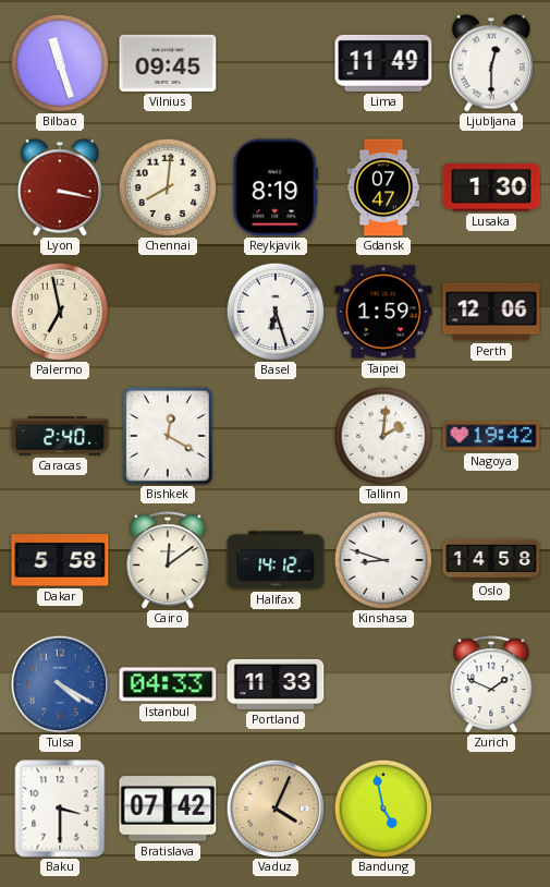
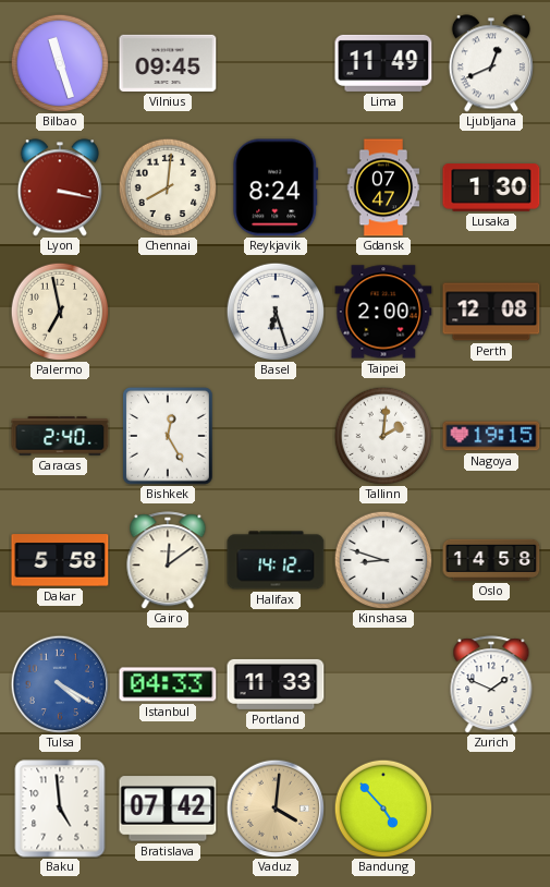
Ljubljana: 12:30 -> 12:41 (491, 63)
Reykjavik: 8:19 -> 8:24 (276, 187)
Taipei: 1:59 -> 2:00 (383, 312)
Perth: 12:06 -> 12:08 (491, 312)
Bishkek: 12:20 -> 12:25 (168, 437)
Nagoya: 19:42 -> 19:15 (491, 436)
Baku: 3:30 -> 4:59 (60, 809)
Vaduz: 4:04 -> 4:01 (276, 809)
Bandung: 4:58 -> 4:53 (383, 809)
